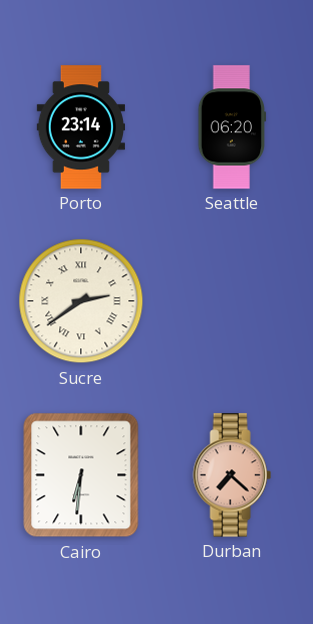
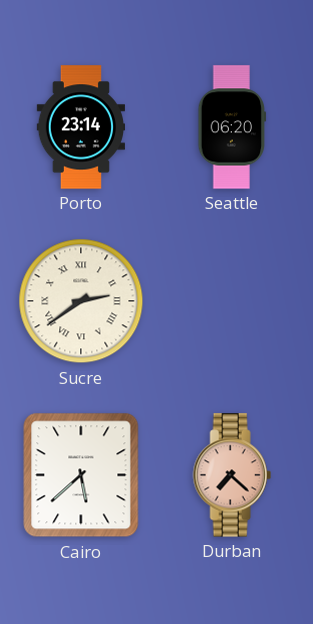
Cairo: 6:31 -> 5:38 (81, 475)
